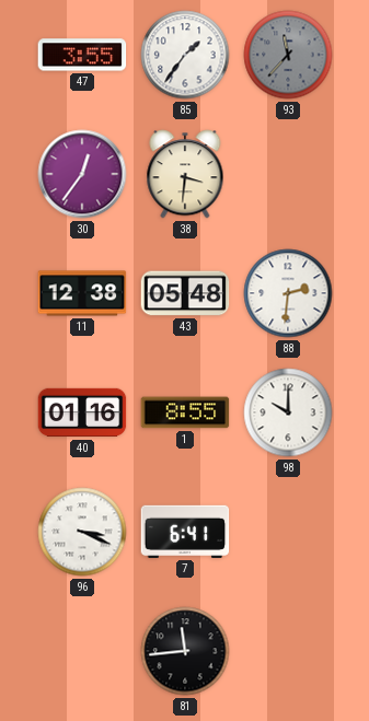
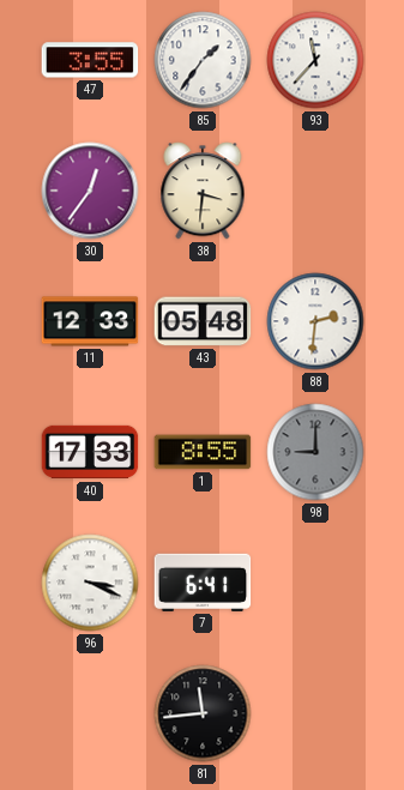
93 dial: grey -> white (315, 60)
11: 12:38 -> 12:33 (90, 321)
40: 01:16 -> 17:33 (90, 452)
98: 10:00 -> 9:00 (315, 452)
98 dial: white -> grey (315, 452)
